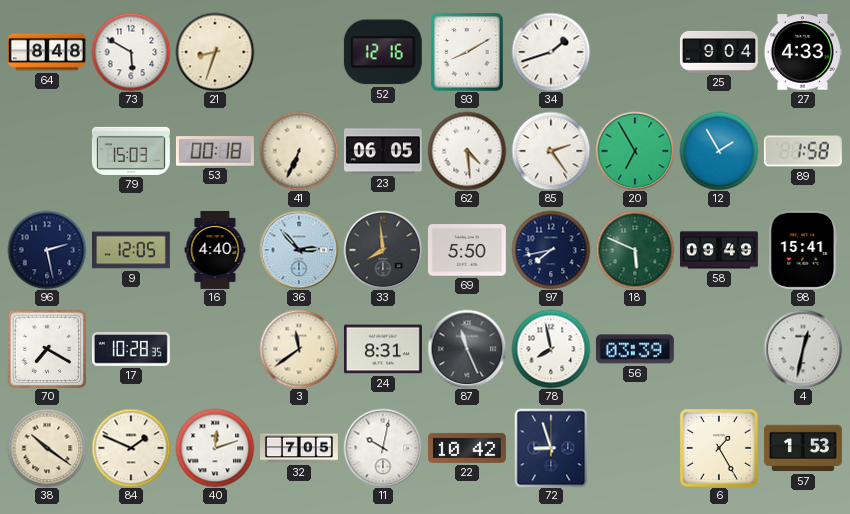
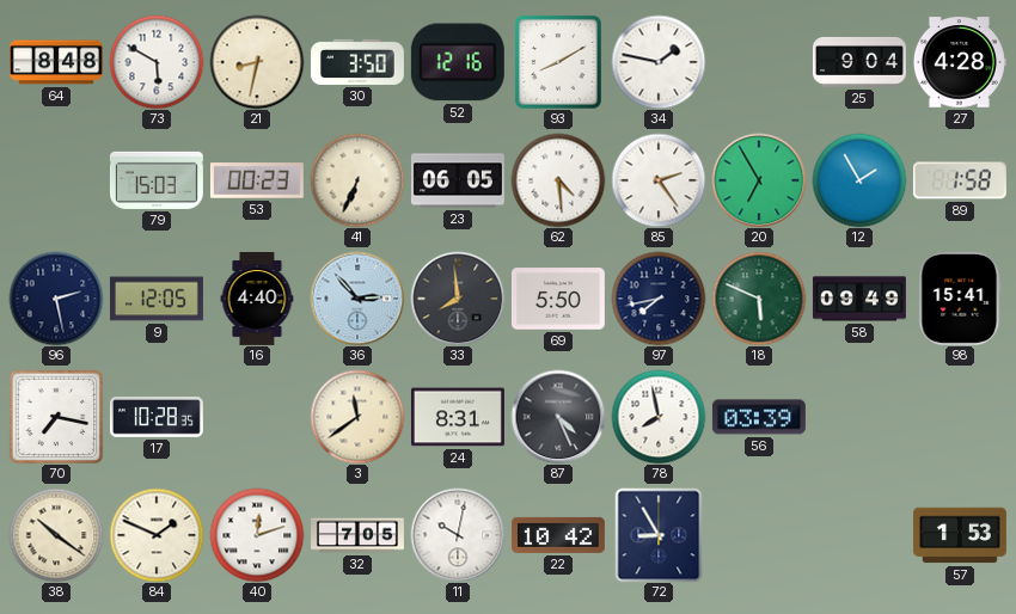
21: 8:33 -> 8:32 (257, 62)
30: none -> 3:50 (357, 62)
34: 1:42 -> 1:47 (659, 62)
27: 4:33 -> 4:28 (960, 62)
53: 00:18 -> 00:23 (257, 180)
70: 7:20 -> 7:17 (56, 417)
87: 11:26 -> 4:26 (558, 417)
4: 12:32 -> none (803, 349)
72: 8:57 -> 8:55 (659, 535)
6: 1:25 -> none (719, 448)
